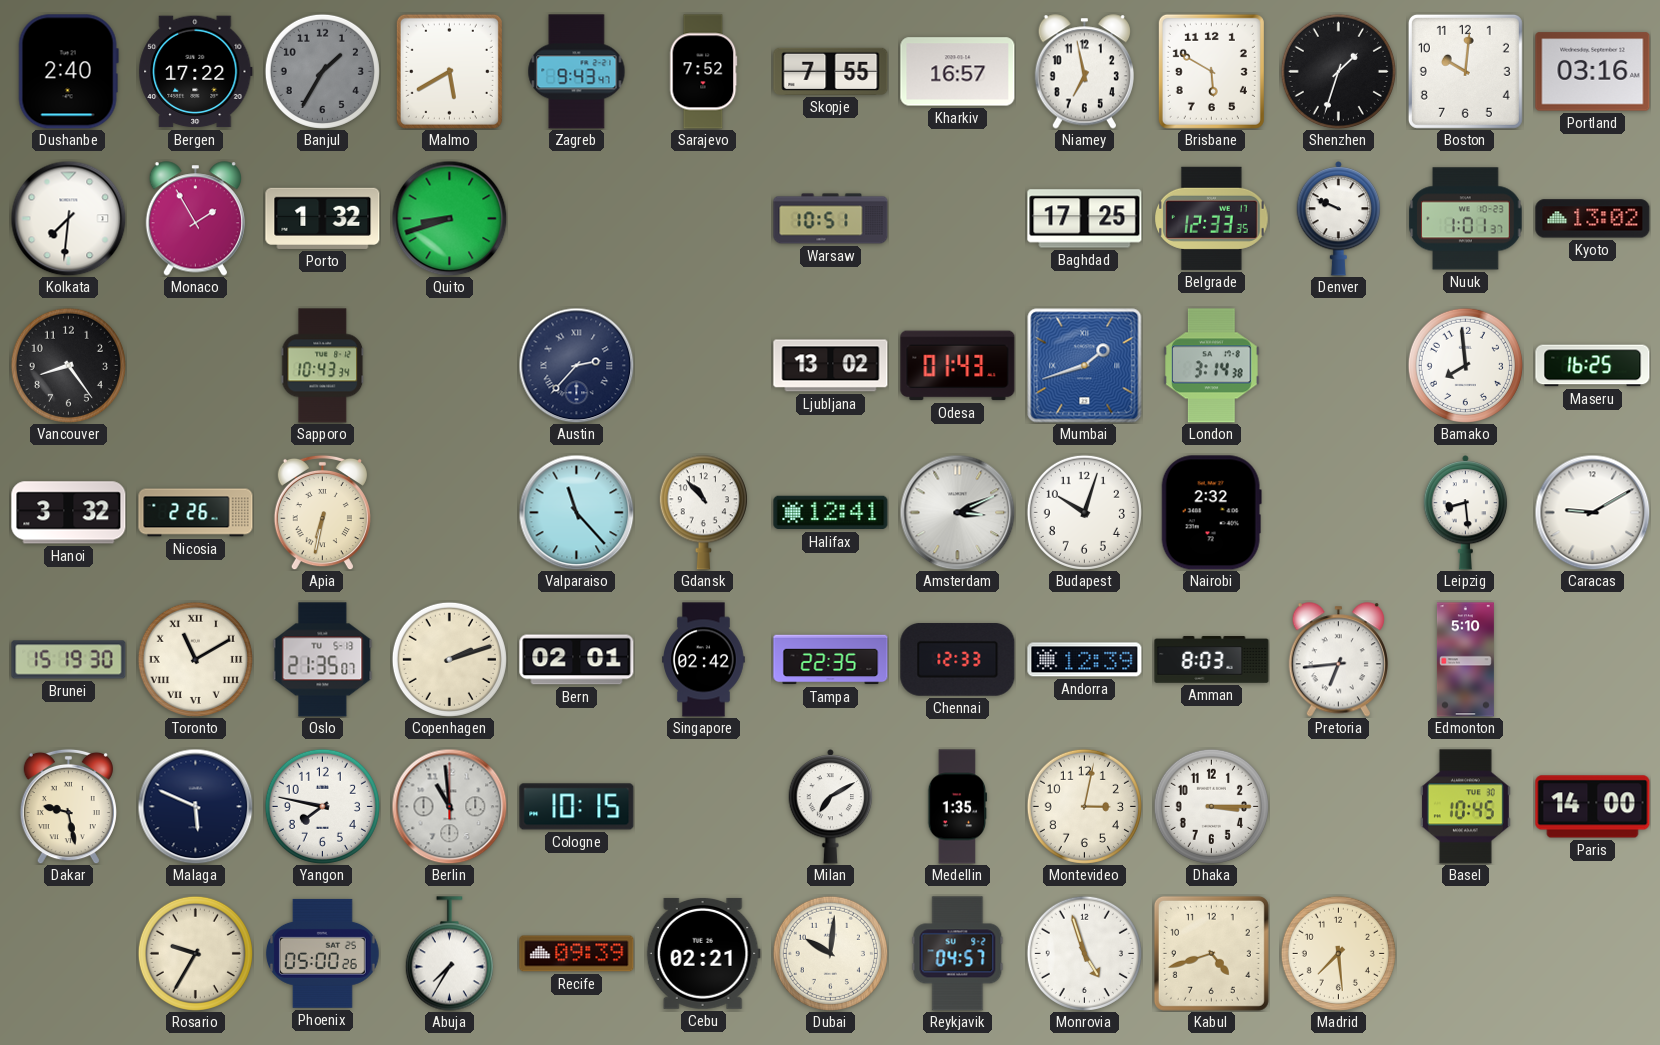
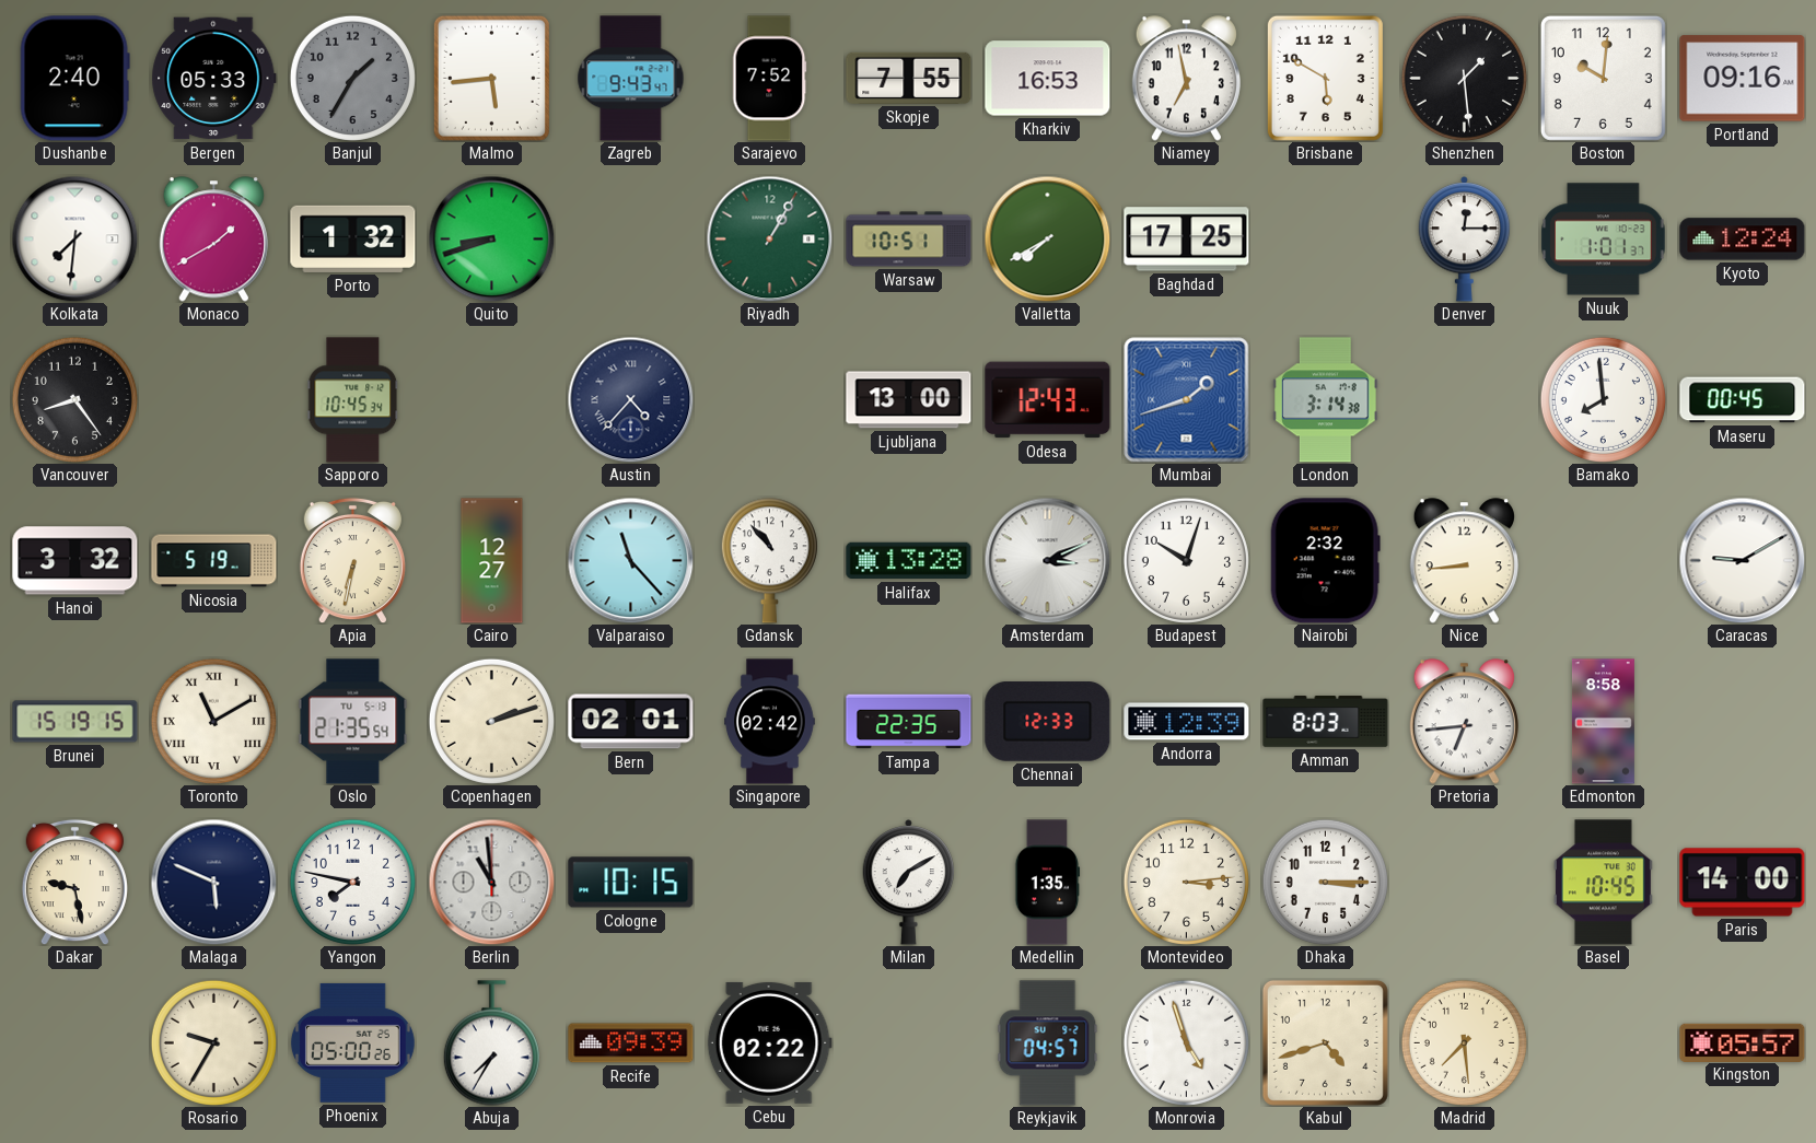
Bergen: 17:22 -> 05:33 (214, 79)
Malmo: 5:40 -> 5:44 (491, 78)
Kharkiv: 16:57 -> 16:53 (1048, 79)
Shenzhen: 1:33 -> 1:29 (1464, 78)
Portland: 03:16 -> 09:16 (1743, 79)
Monaco: 1:55 -> 1:40 (213, 240)
Riyadh: none -> 1:05 (769, 238)
Valletta: none -> 7:40 (1047, 238)
Belgrade: 12:33 -> none (1212, 218)
Denver: 9:49 -> 12:15 (1465, 240)
Kyoto: 13:02 -> 12:24 (1743, 240)
Sapporo: 10:43 -> 10:45 (353, 400)
Austin: 2:37 -> 4:37 (630, 399)
Ljubljana: 13:02 -> 13:00 (909, 400)
Odesa: 01:43 -> 12:43 (1048, 400)
Maseru: 16:25 -> 00:45 (1743, 400)
Nicosia: 2:26 -> 5:19 (214, 561)
Cairo: none -> 12:27 (492, 561)
Halifax: 12:41 -> 13:28 (909, 561)
Nice: none -> 8:44 (1464, 561)
Leipzig: 8:29 -> none (1466, 513)
Brunei: 15:19:30 -> 15:19:15 (75, 722)
Oslo: 21:35:07 -> 21:35:54 (353, 722)
Edmonton: 5:10 -> 8:58 (1603, 722)
Montevideo: 3:02 -> 3:14 (1186, 882)
Cebu: 02:21 -> 02:22 (769, 1042)
Dubai: 10:01 -> none (830, 953)
Kingston: none -> 05:57 (1743, 1042)
